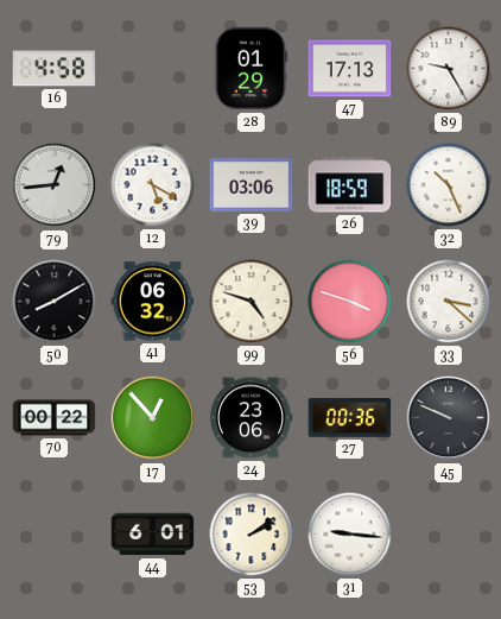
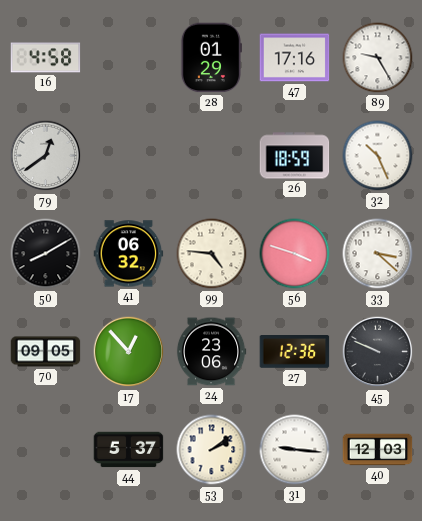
47: 17:13 -> 17:16 (295, 58)
79: 12:44 -> 12:39 (46, 156)
12: 5:20 -> none (153, 185)
39: 03:06 -> none (252, 184)
99: 4:48 -> 4:46 (212, 254)
70: 00:22 -> 09:05 (46, 352)
27: 00:36 -> 12:36 (295, 352)
44: 6:01 -> 5:37 (129, 450)
40: none -> 12:03 (378, 450)
